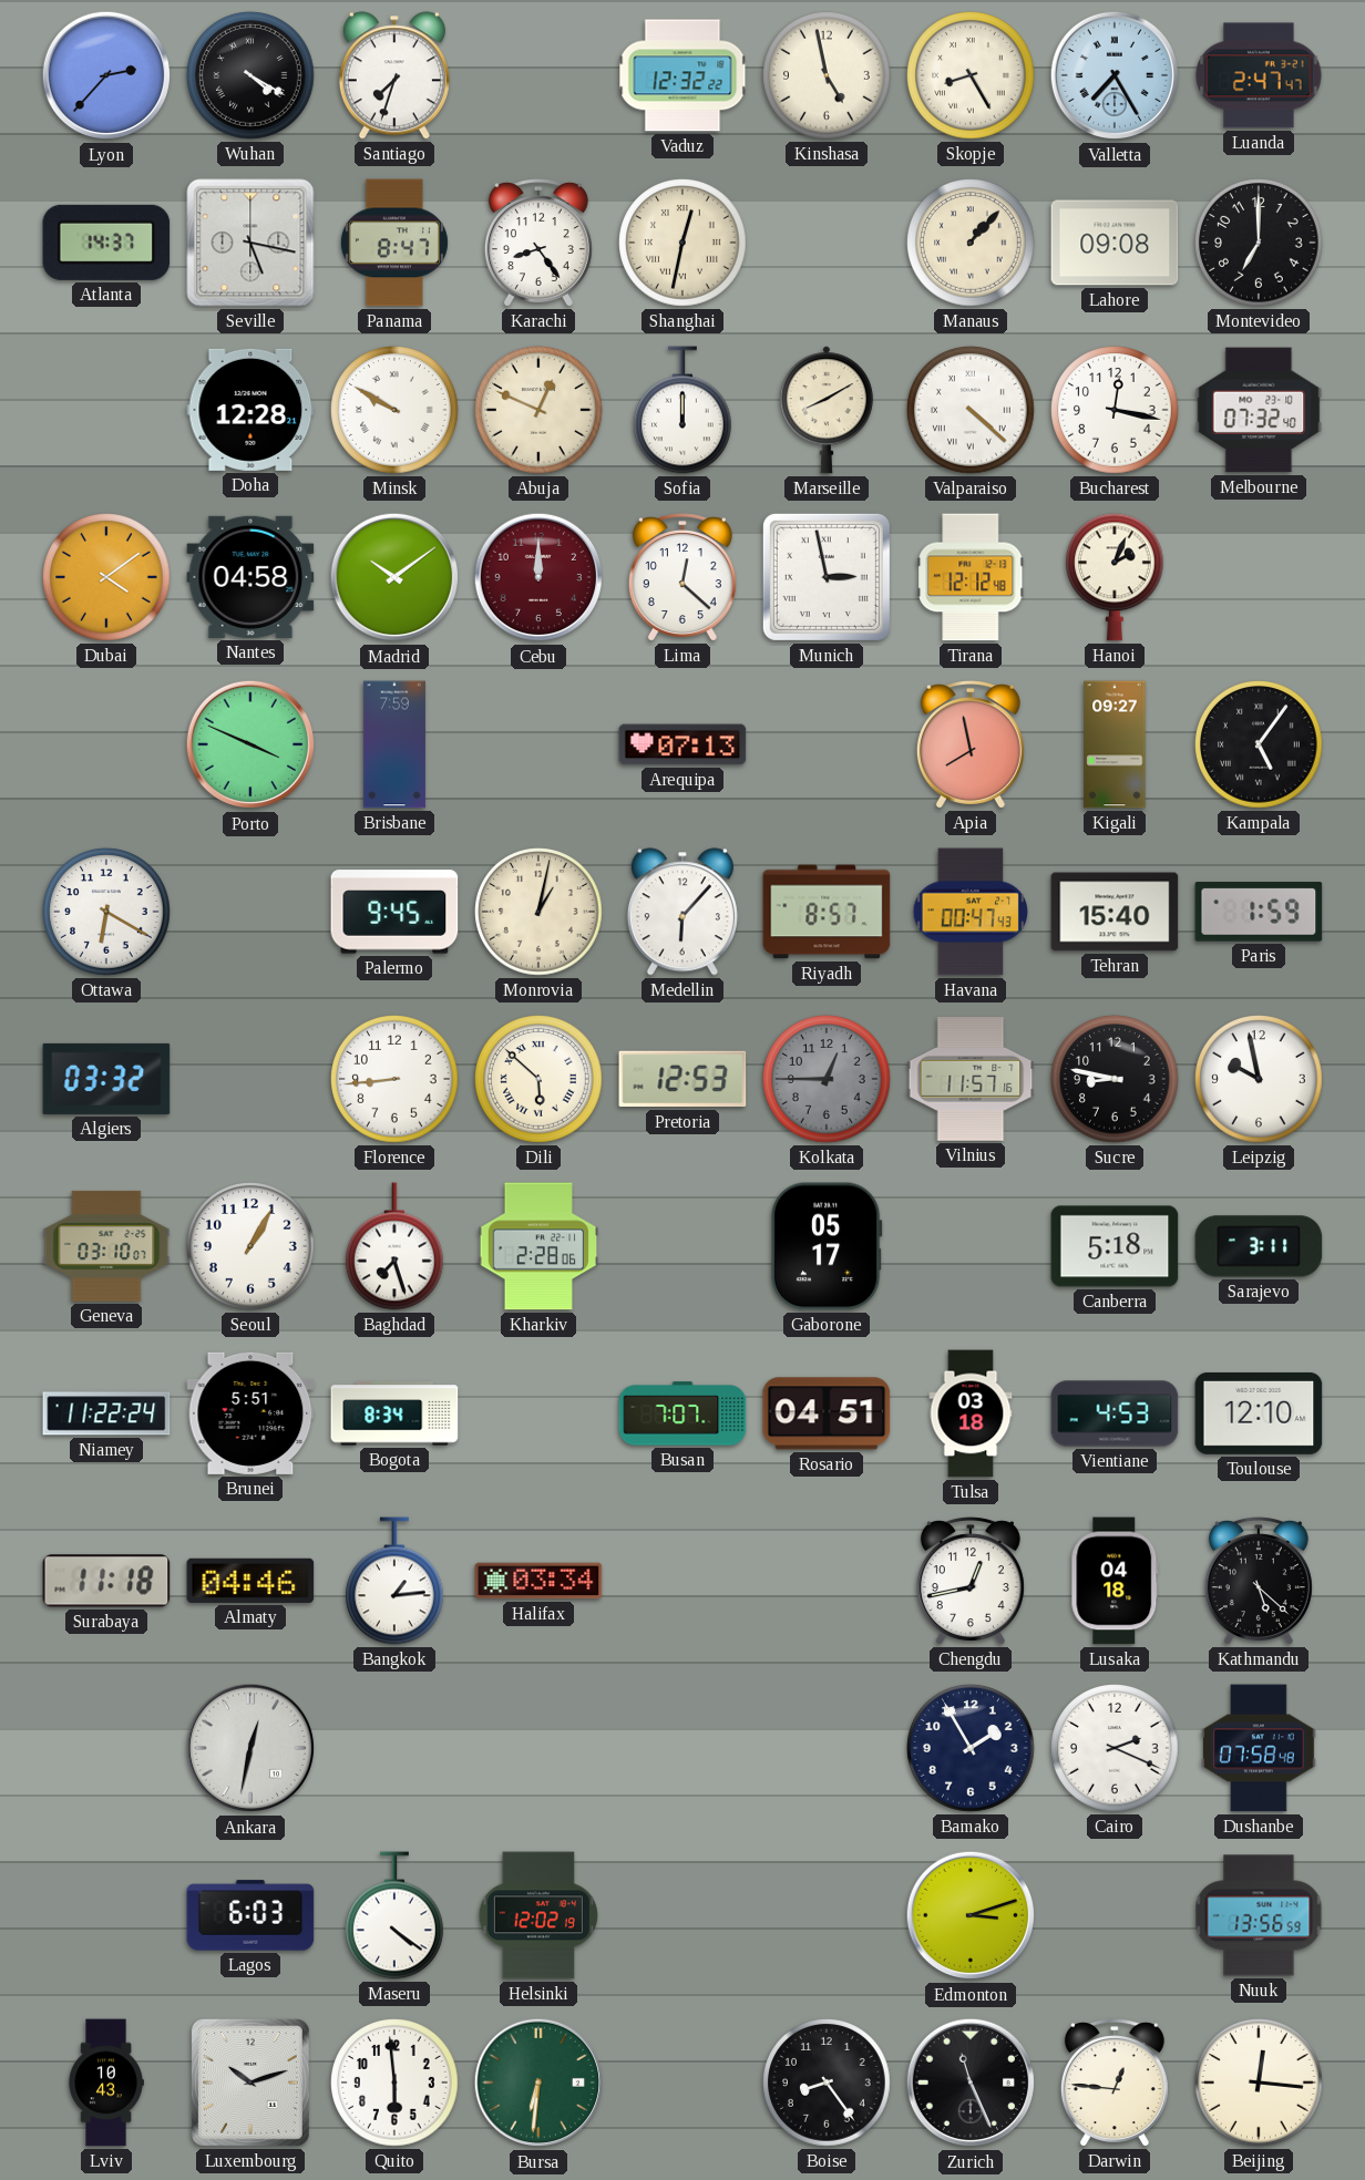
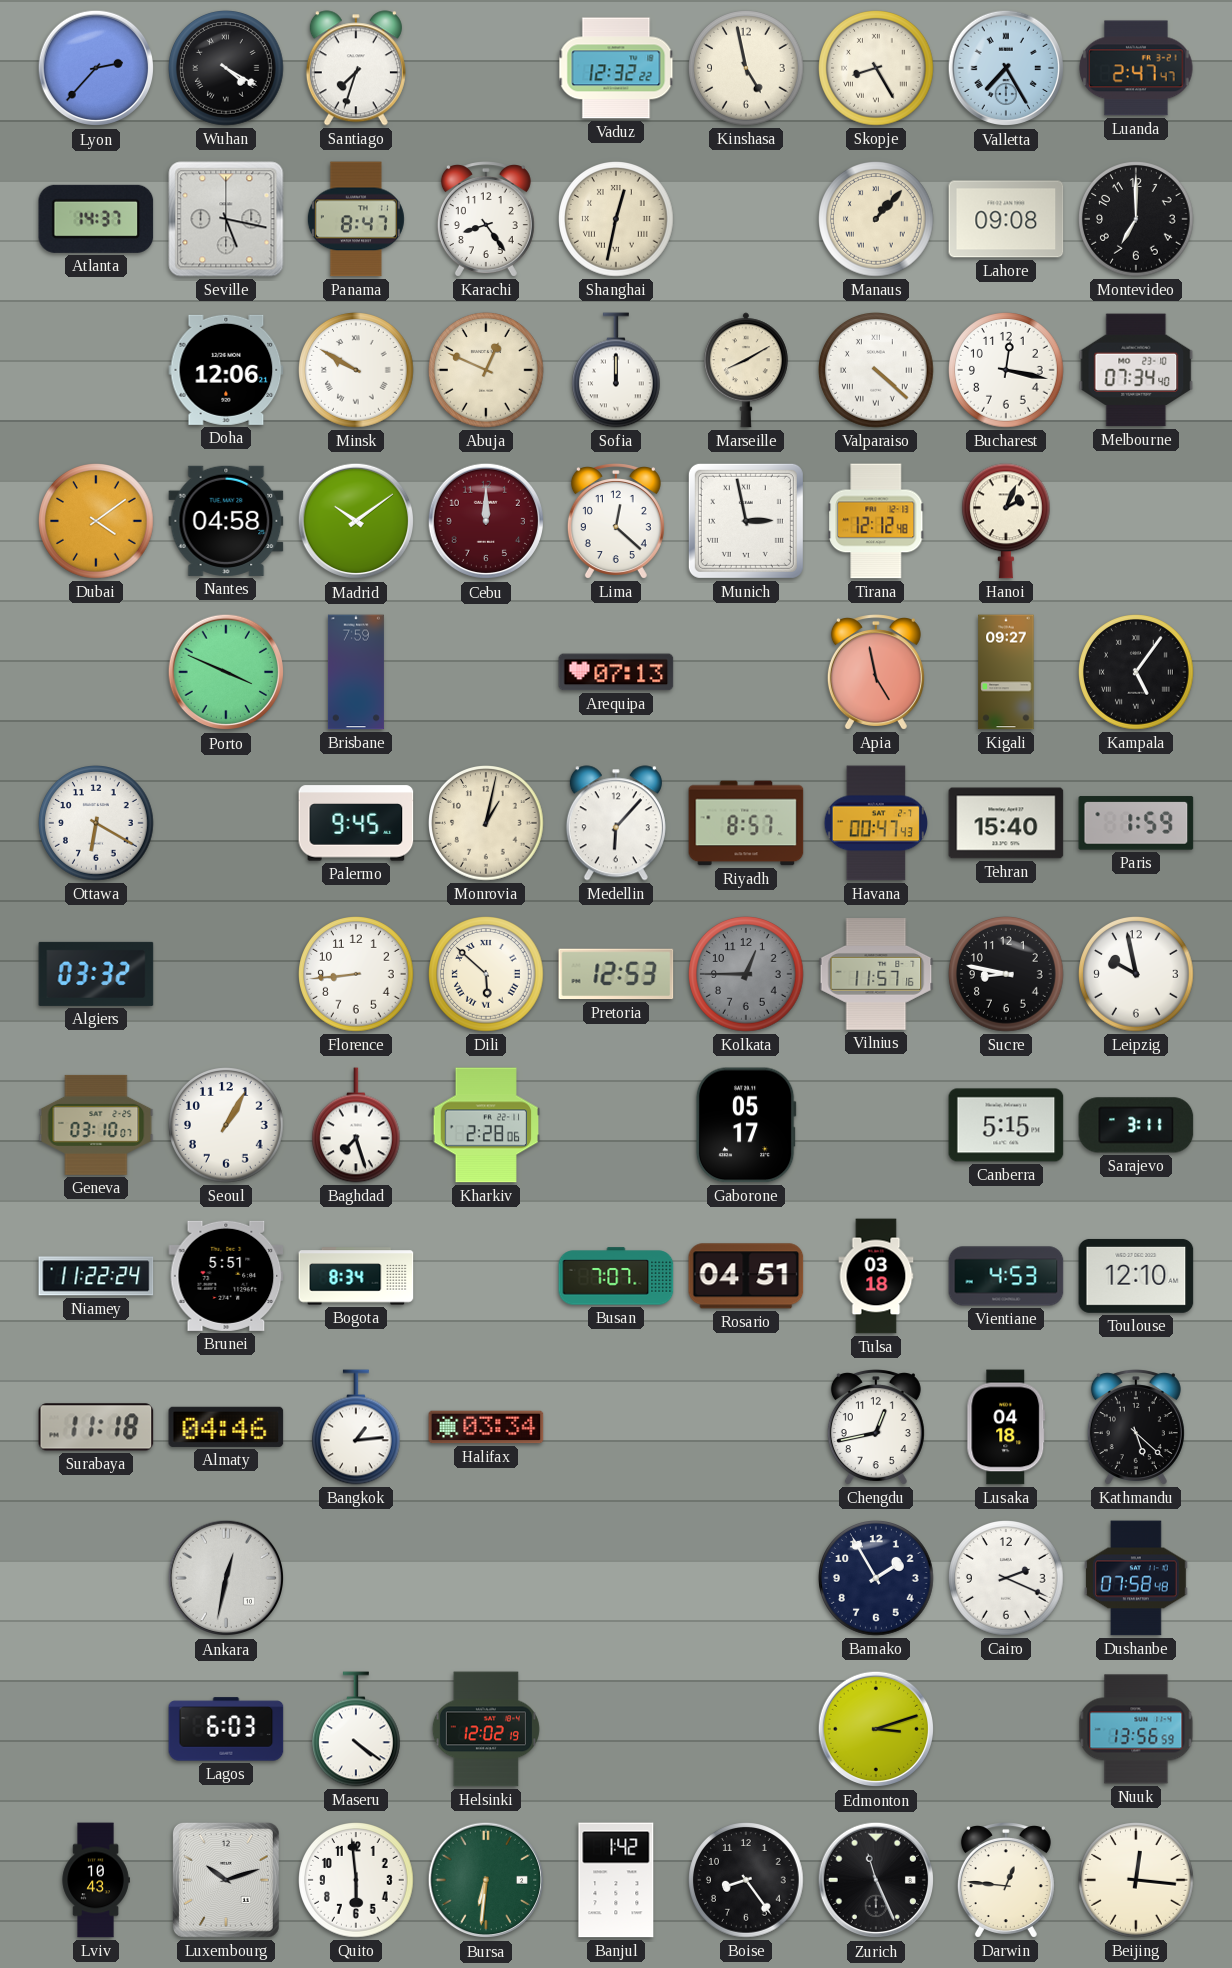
Doha: 12:28 -> 12:06 (226, 370)
Melbourne: 07:32 -> 07:34 (1136, 370)
Apia: 7:58 -> 4:58 (876, 672)
Canberra: 5:18 -> 5:15 (1006, 1125)
Banjul: none -> 1:42 (616, 1880)
